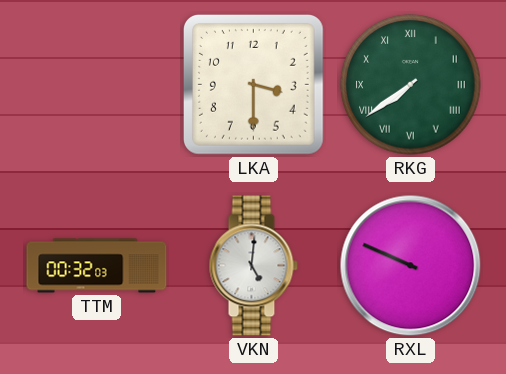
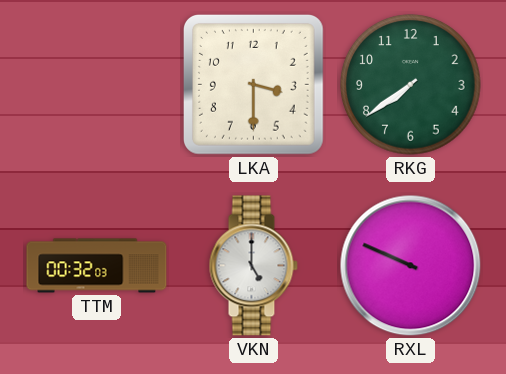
RKG numerals: Roman -> Arabic (411, 85)
VKN: 5:01 -> 5:00 (253, 266)
